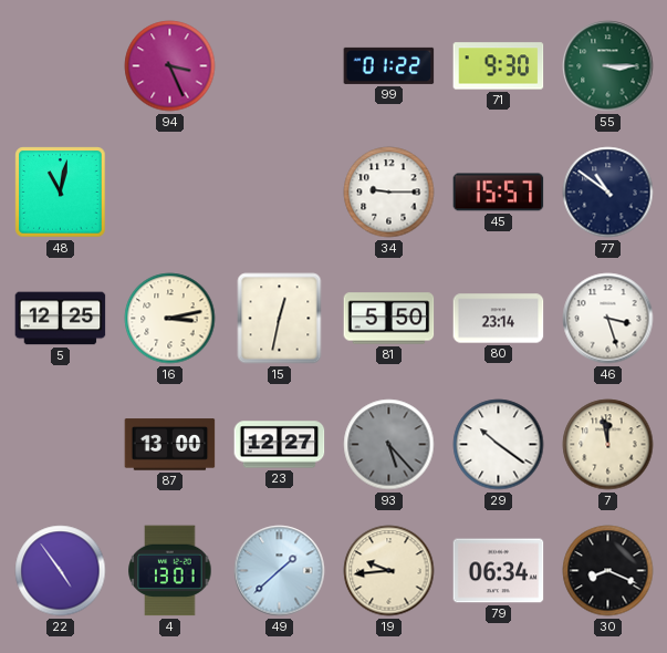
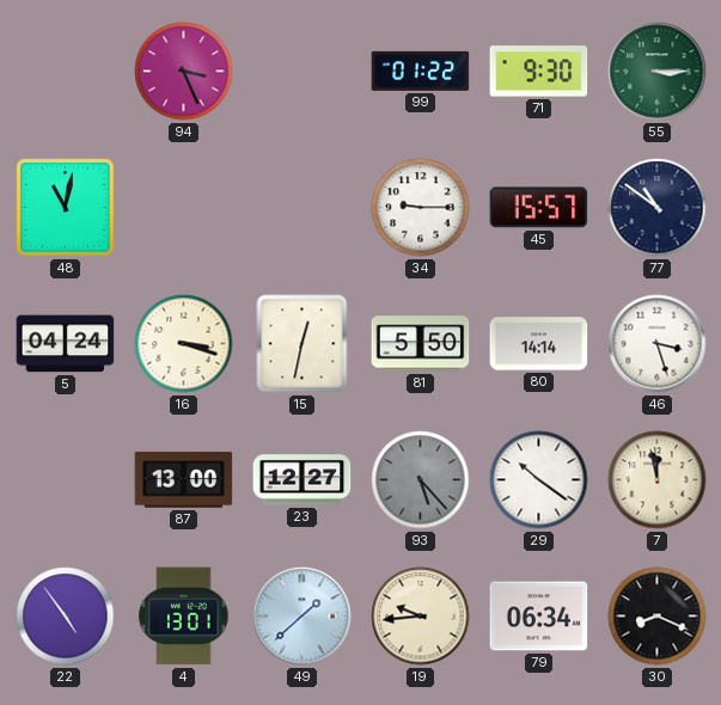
5: 12:25 -> 04:24 (66, 344)
16: 3:13 -> 3:18 (184, 344)
80: 23:14 -> 14:14 (539, 344)
